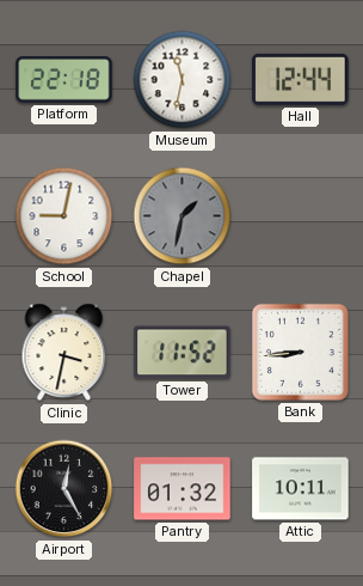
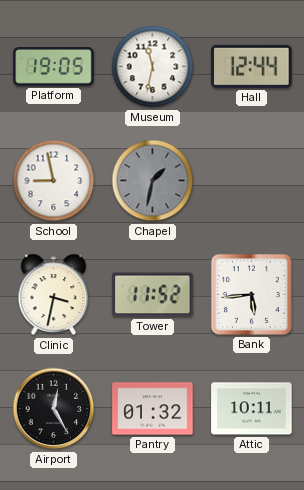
Platform: 22:18 -> 19:05 (54, 67)
School: 9:02 -> 8:58 (54, 181)
Bank: 8:44 -> 5:44 (251, 294)
